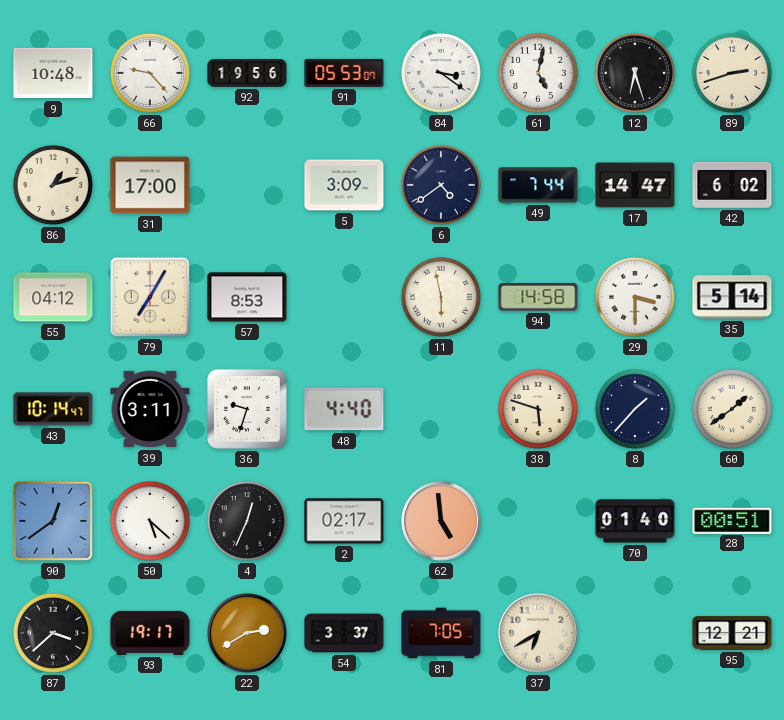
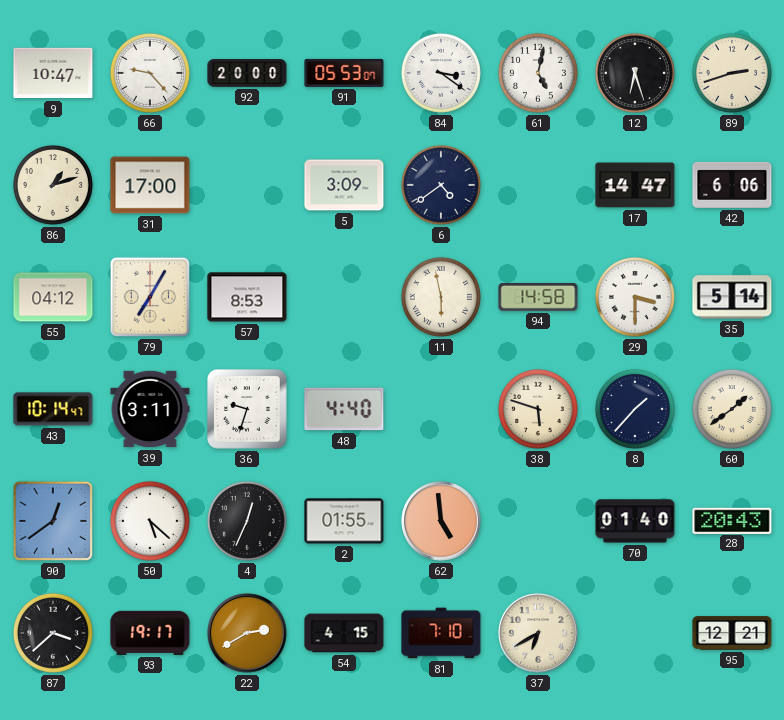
9: 10:48 -> 10:47 (53, 73)
92: 19:56 -> 20:00 (247, 73)
49: 7:44 -> none (538, 185)
42: 6:02 -> 6:06 (732, 185)
2: 02:17 -> 01:55 (344, 521)
28: 00:51 -> 20:43 (732, 520)
54: 3:37 -> 4:15 (344, 633)
81: 7:05 -> 7:10 (441, 633)
